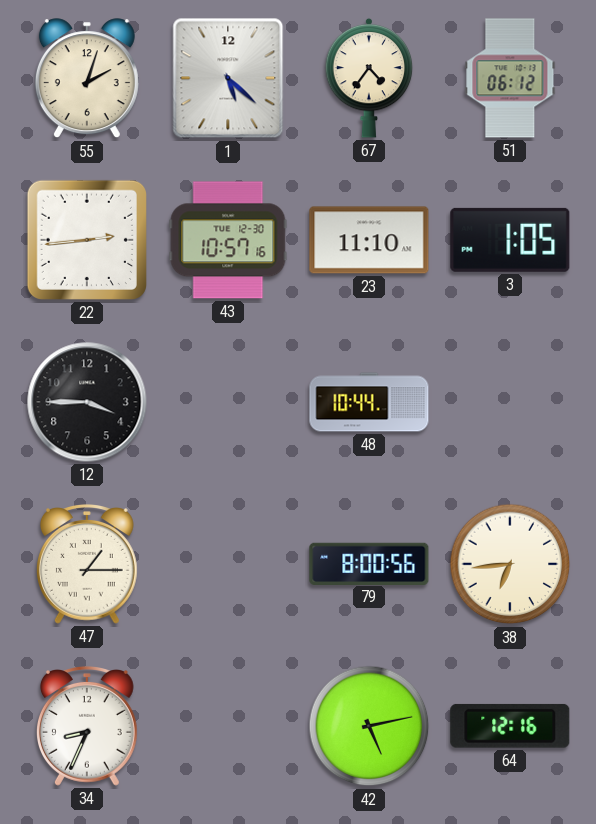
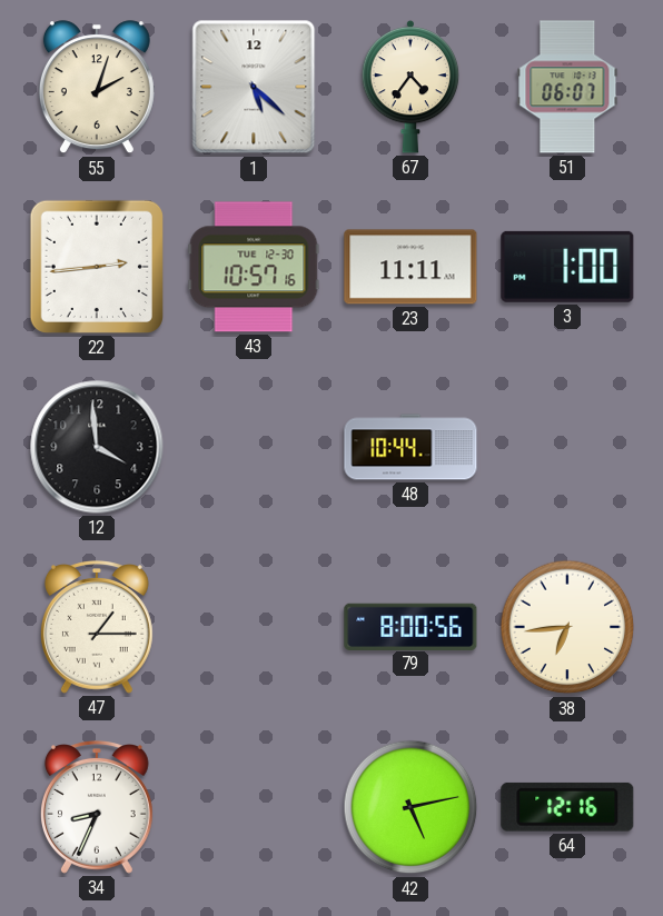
51: 06:12 -> 06:07 (567, 87)
23: 11:10 -> 11:11 (410, 267)
3: 1:05 -> 1:00 (567, 267)
12: 3:45 -> 3:59 (97, 447)
